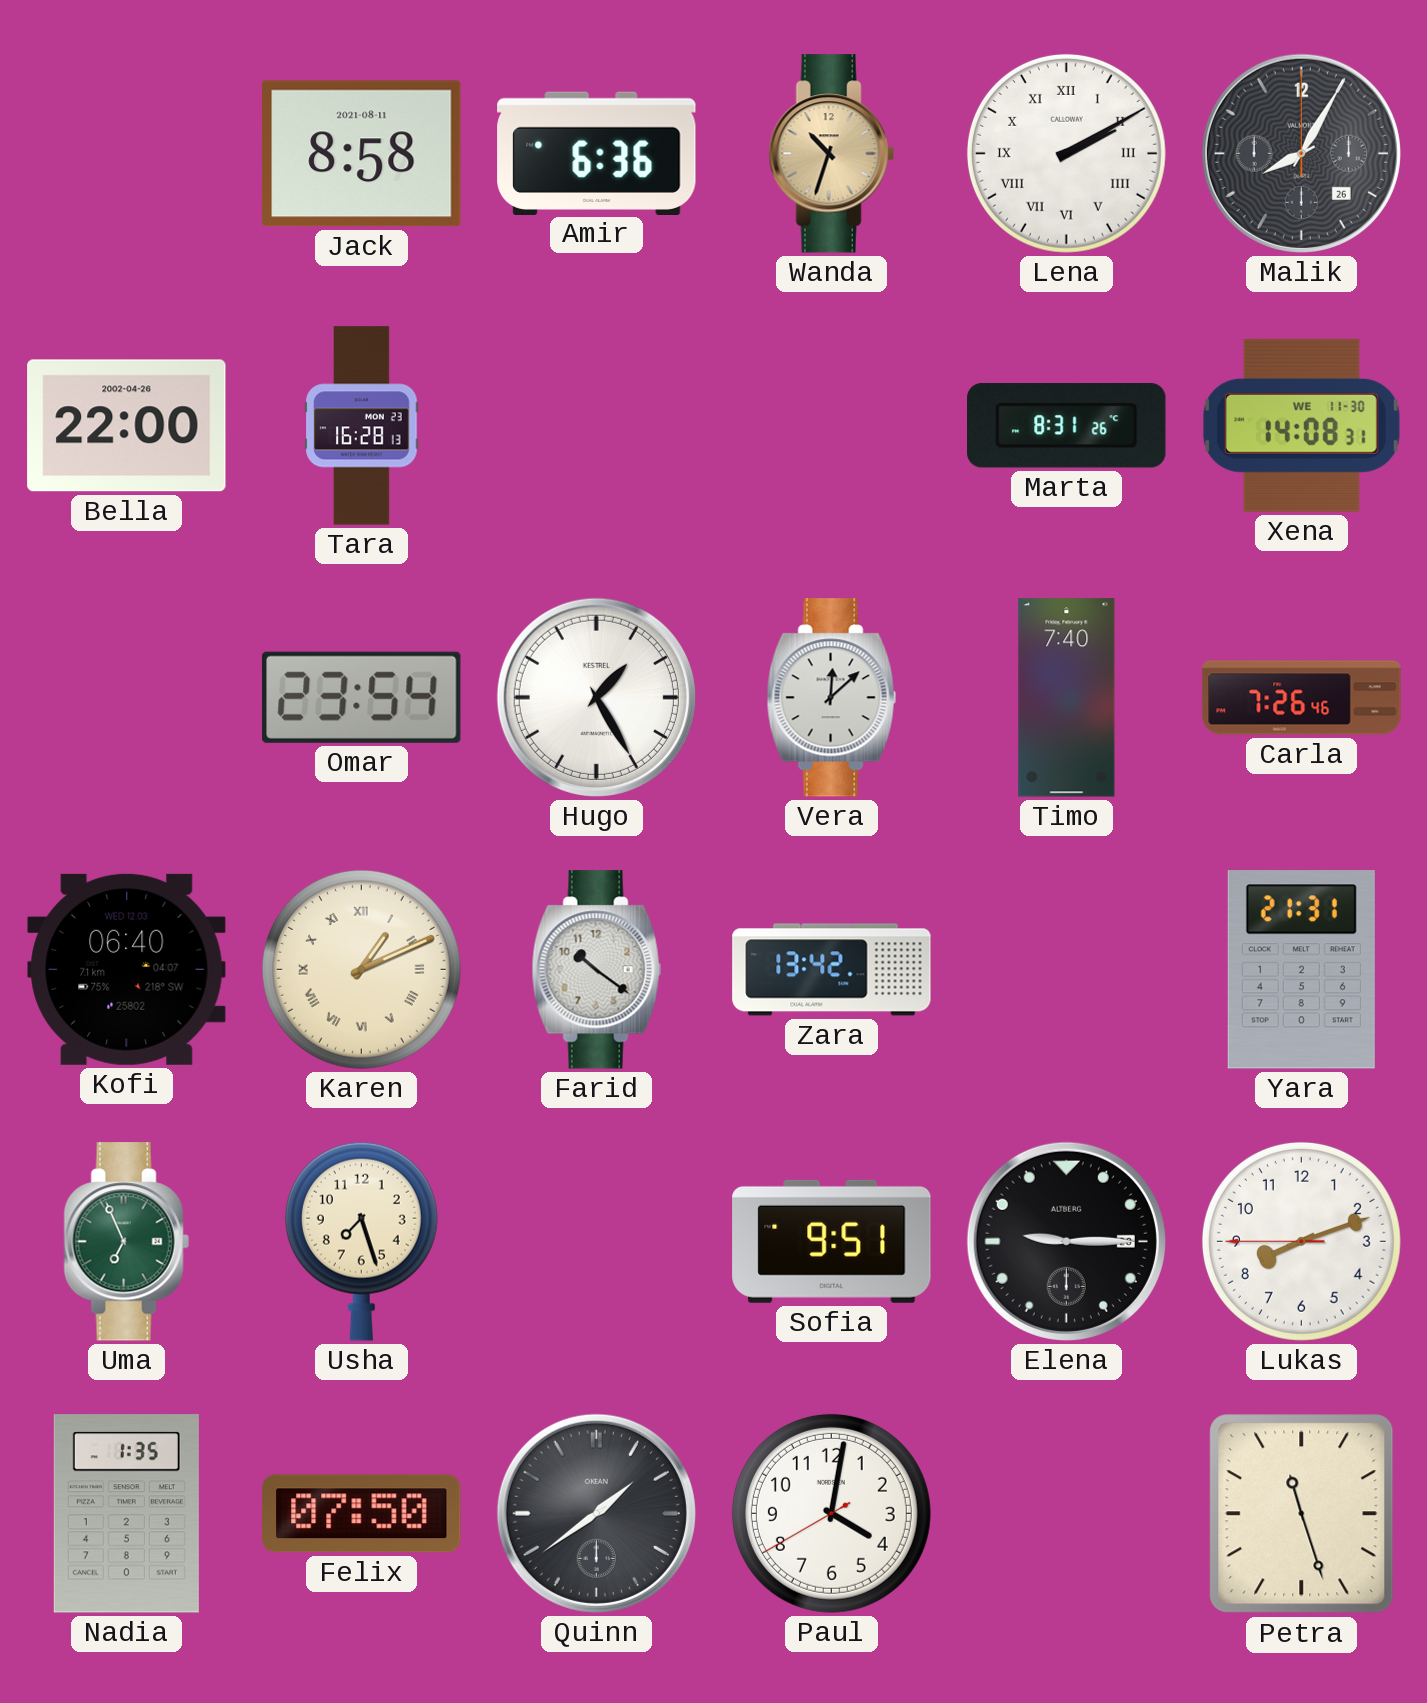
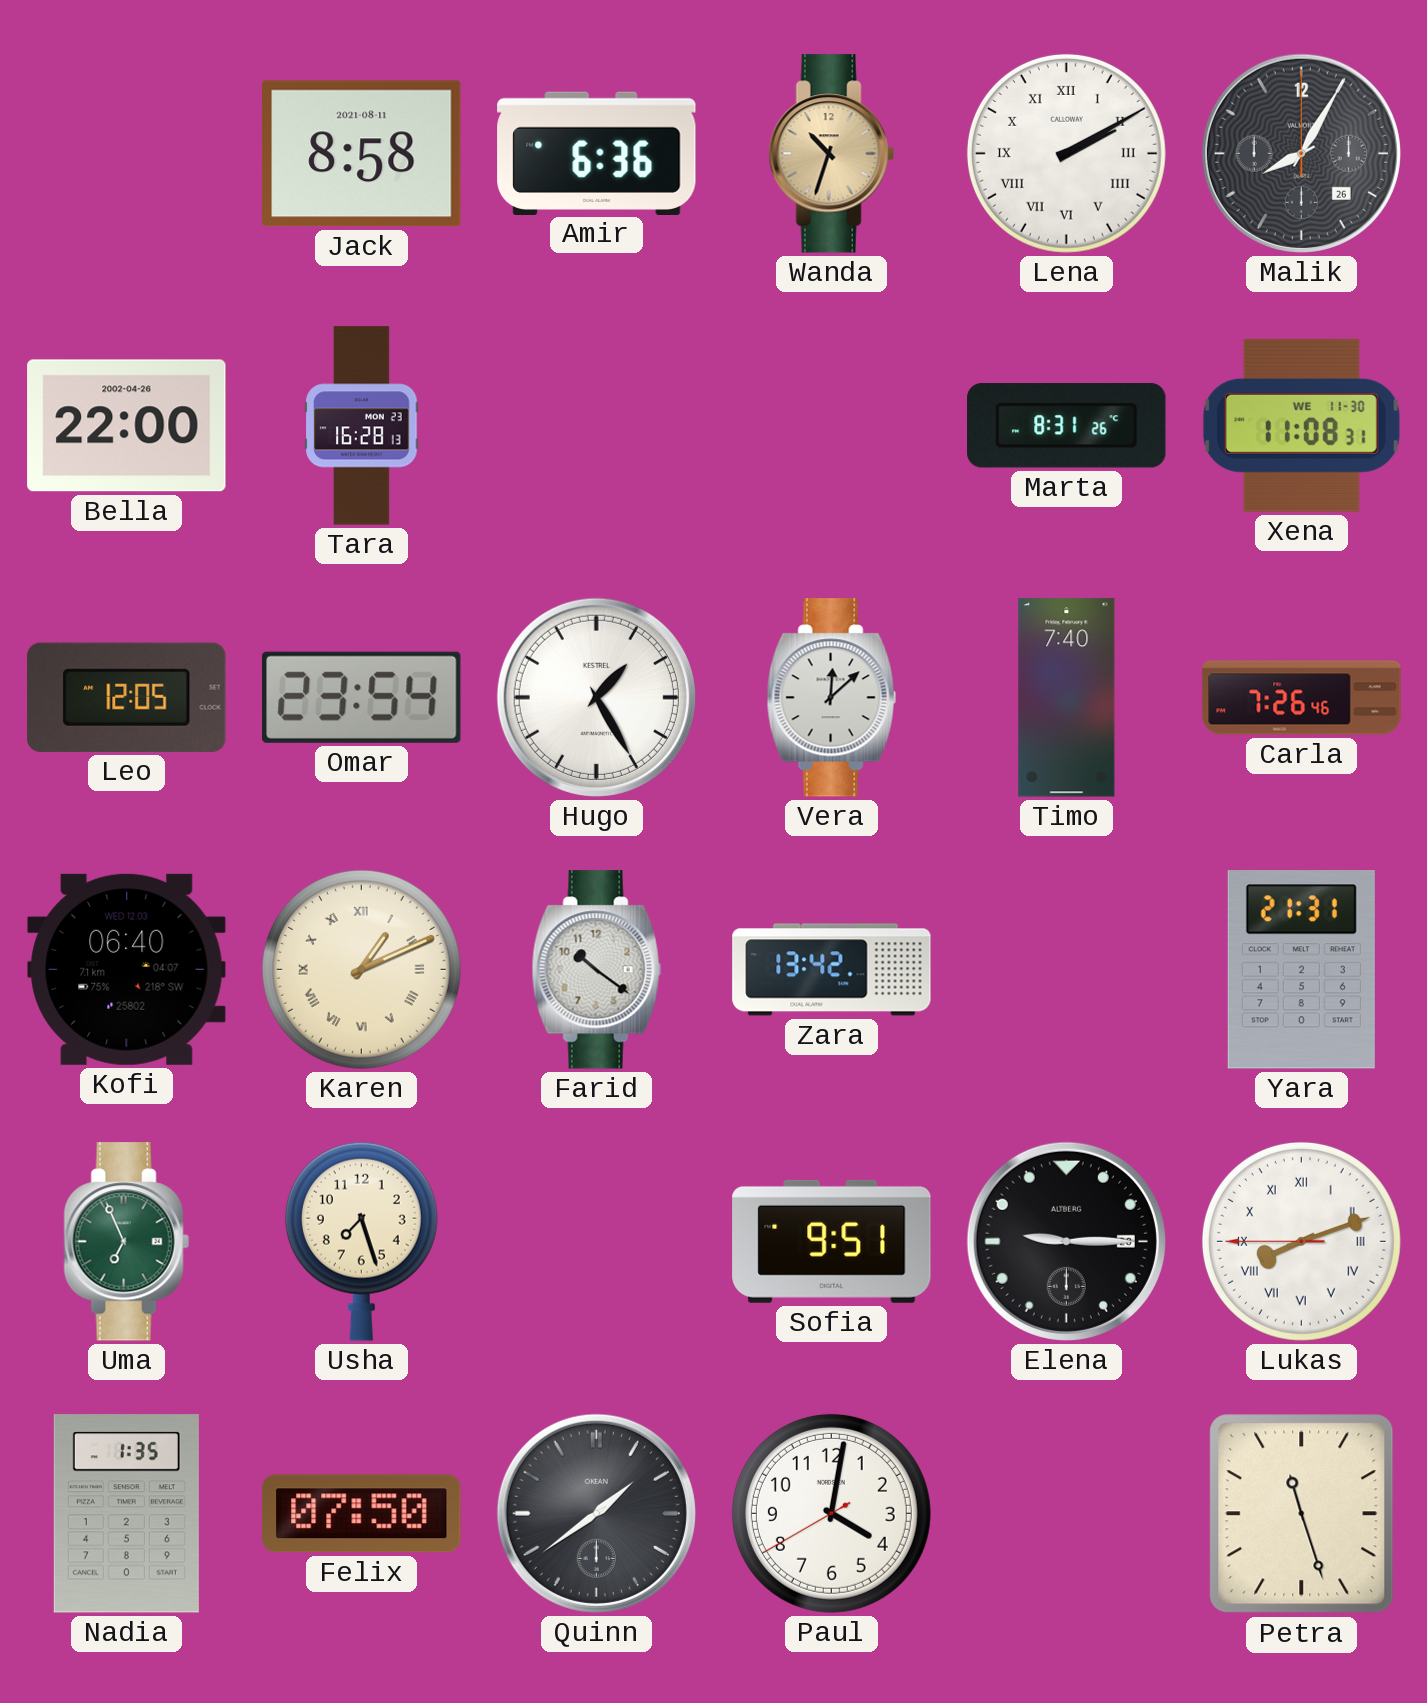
Xena: 14:08 -> 11:08 (1301, 425)
Leo: none -> 12:05 (127, 697)
Lukas numerals: Arabic -> Roman (1301, 1241)
